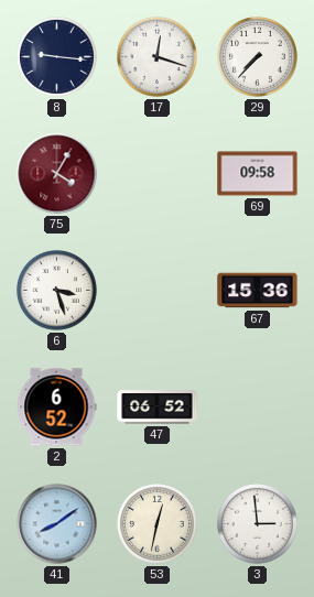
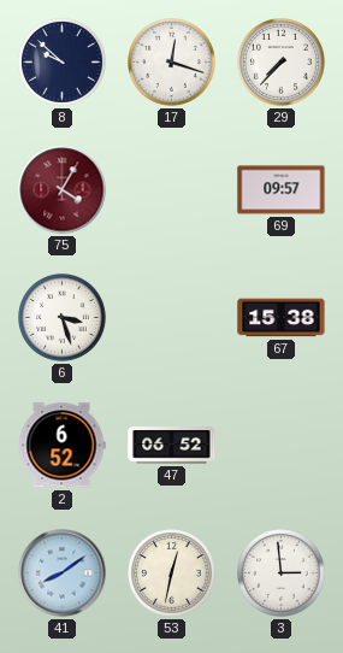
8: 9:16 -> 9:52 (63, 63)
69: 09:58 -> 09:57 (282, 190)
67: 15:36 -> 15:38 (282, 318)
